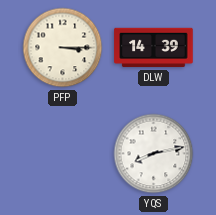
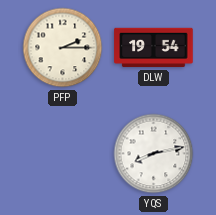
PFP: 3:15 -> 2:15 (63, 48)
DLW: 14:39 -> 19:54 (154, 48)
